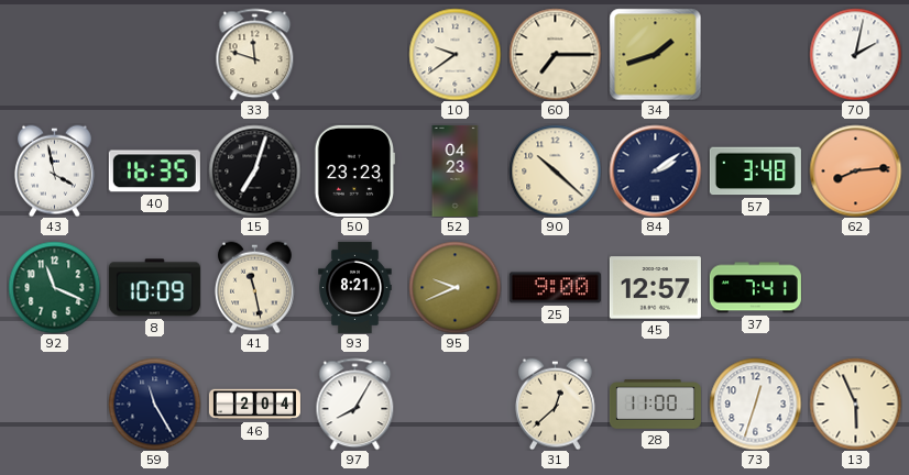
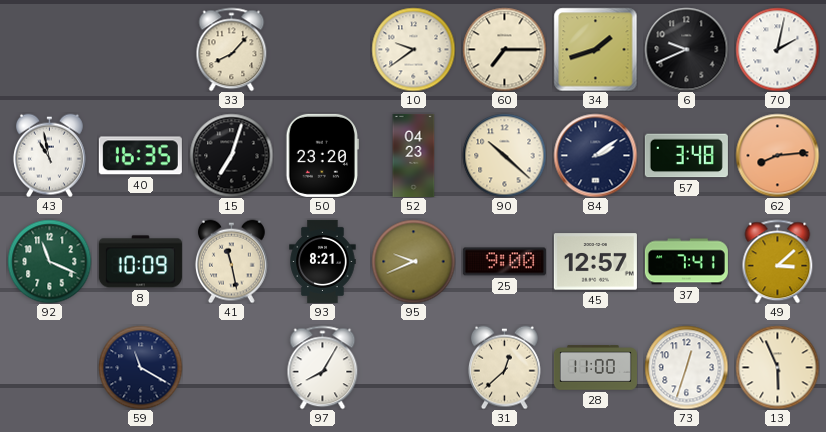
33: 11:48 -> 8:07 (232, 49)
6: none -> 9:41 (686, 49)
43: 3:58 -> 10:58 (49, 155)
50: 23:23 -> 23:20 (322, 155)
49: none -> 3:08 (778, 261)
59: 11:25 -> 11:20 (140, 367)
46: 2:04 -> none (254, 405)
